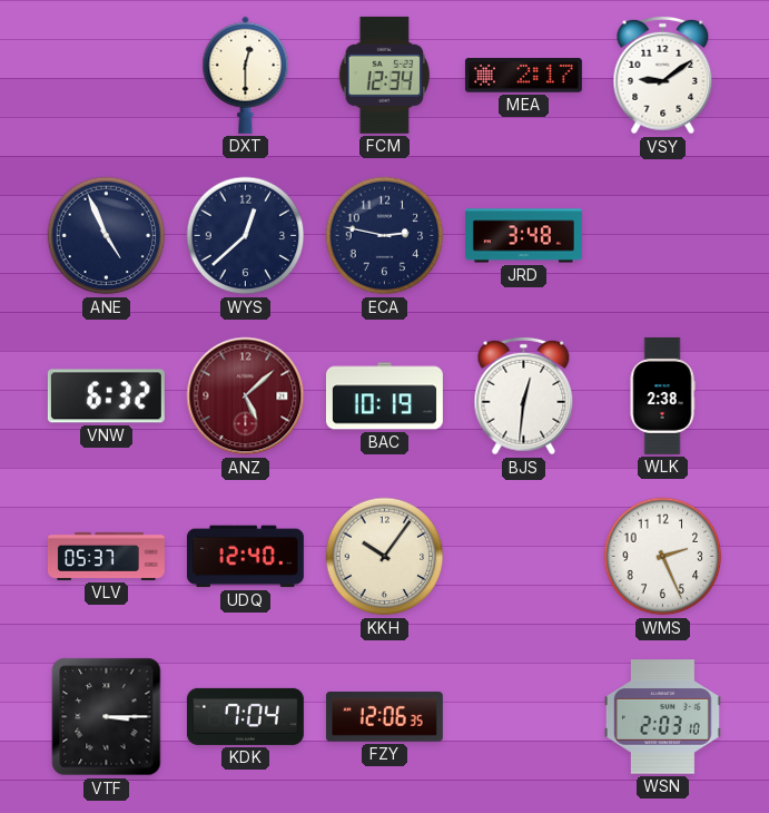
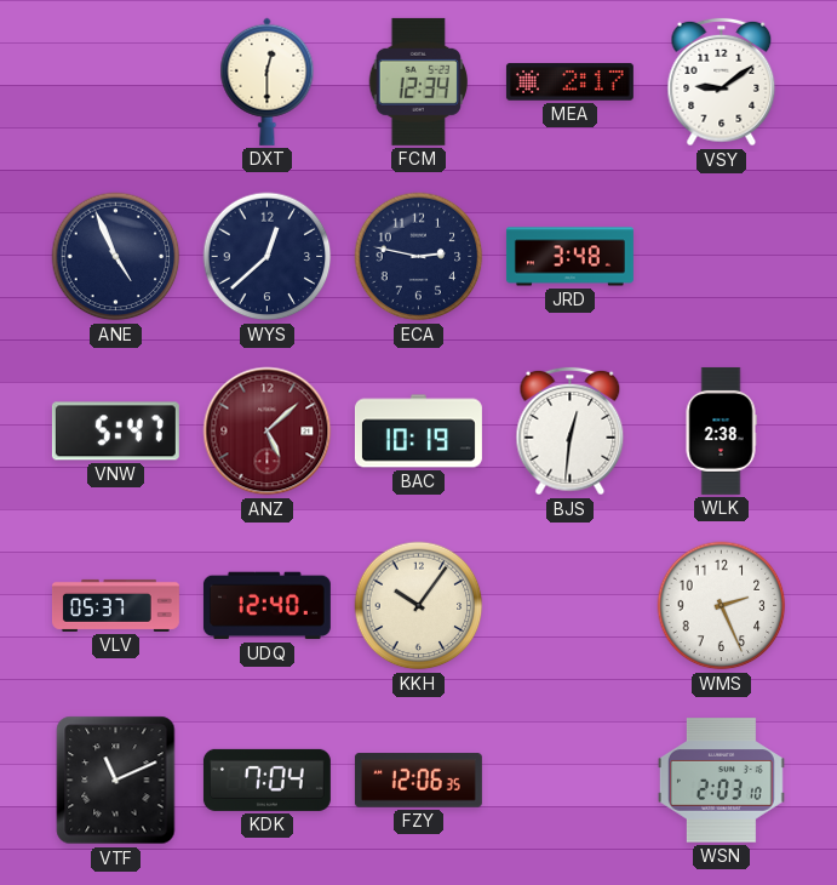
VNW: 6:32 -> 5:47 (115, 432)
VTF: 3:15 -> 11:11 (116, 781)
